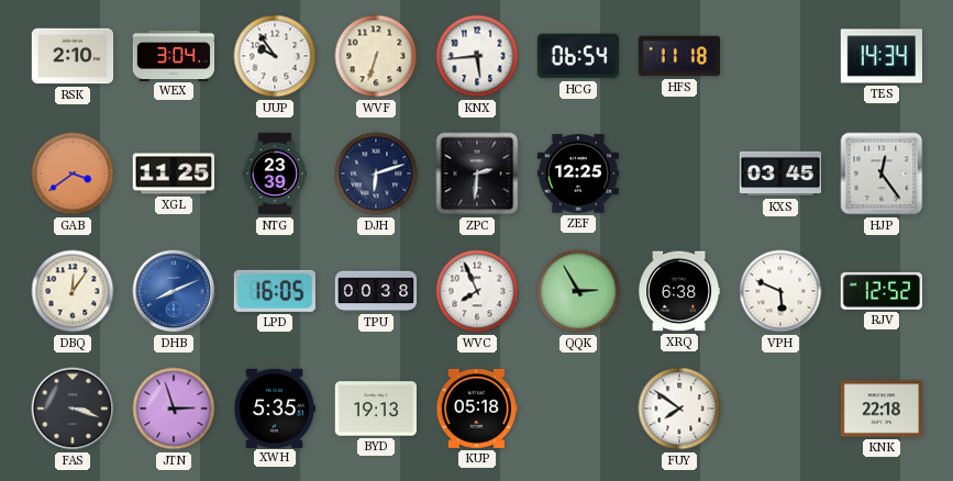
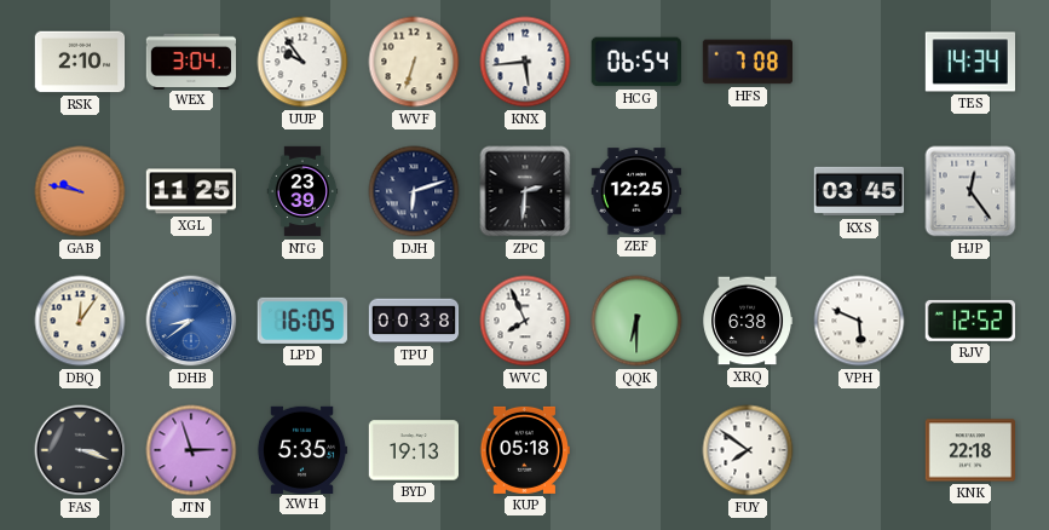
HFS: 11:18 -> 7:08 (747, 62)
GAB: 3:39 -> 9:47 (80, 191)
DHB: 8:11 -> 8:39 (191, 321)
QQK: 2:55 -> 6:30 (636, 321)
